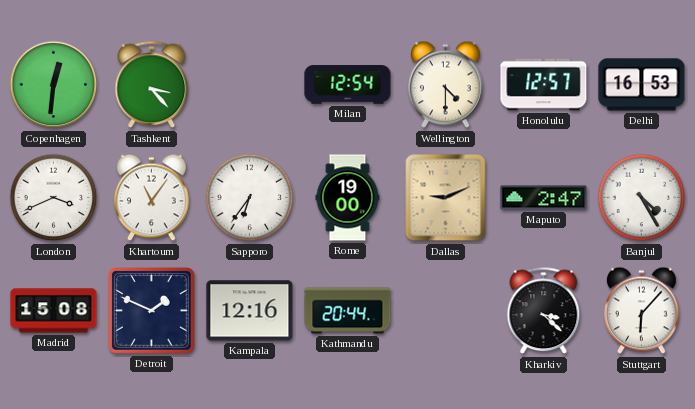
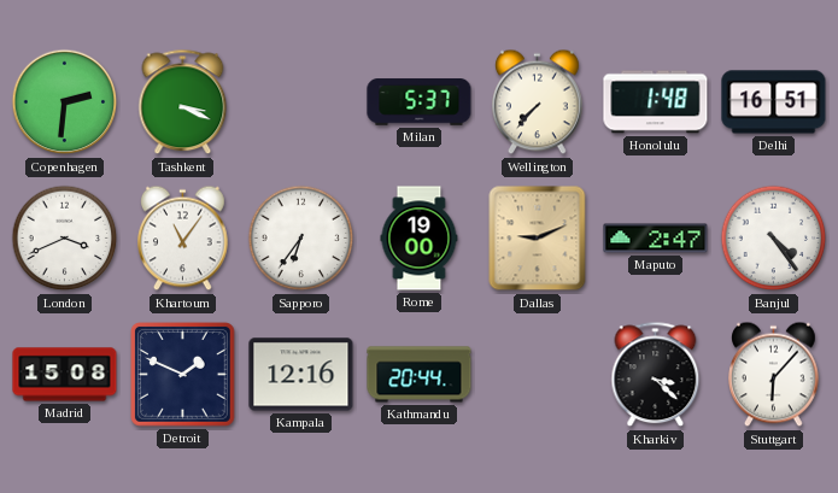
Copenhagen: 12:31 -> 2:31 (65, 102)
Tashkent: 3:23 -> 3:19 (183, 102)
Milan: 12:54 -> 5:37 (420, 102)
Wellington: 4:30 -> 7:37 (538, 102)
Honolulu: 12:57 -> 1:48 (656, 102)
Delhi: 16:53 -> 16:51 (774, 102)
Banjul: 4:25 -> 4:24 (774, 239)
